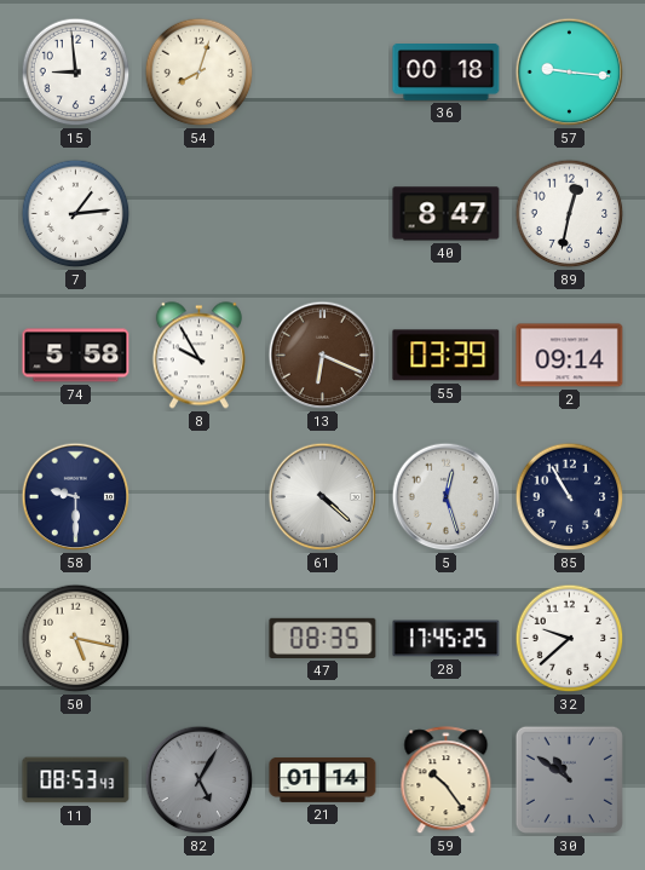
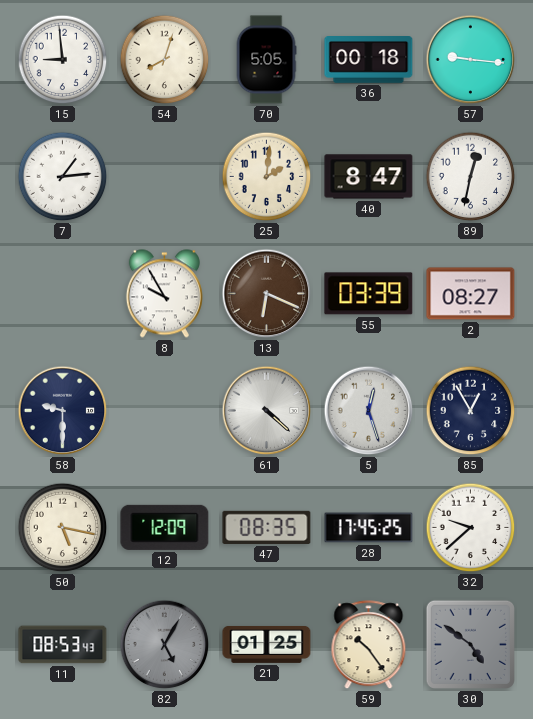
70: none -> 5:05 (266, 60)
25: none -> 2:01 (267, 177)
74: 5:58 -> none (76, 356)
2: 09:14 -> 08:27 (471, 294)
85: 10:55 -> 12:55 (471, 411)
12: none -> 12:09 (165, 527)
21: 01:14 -> 01:25 (267, 644)
30: 10:51 -> 4:51 (470, 644)
